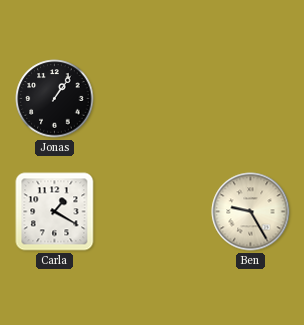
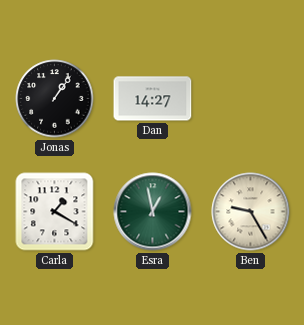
Dan: none -> 14:27 (153, 99)
Esra: none -> 12:58 (153, 212)
